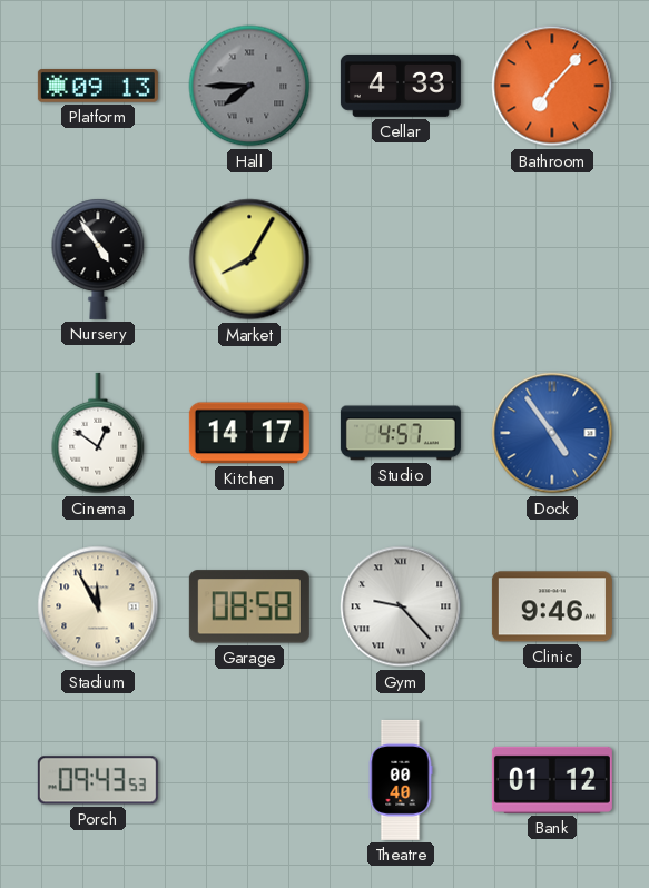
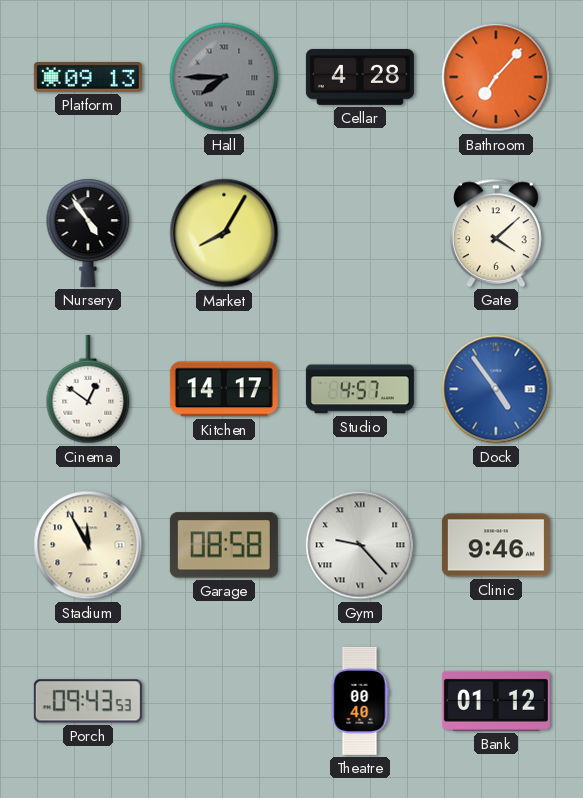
Cellar: 4:33 -> 4:28 (360, 77)
Gate: none -> 4:08 (496, 233)
